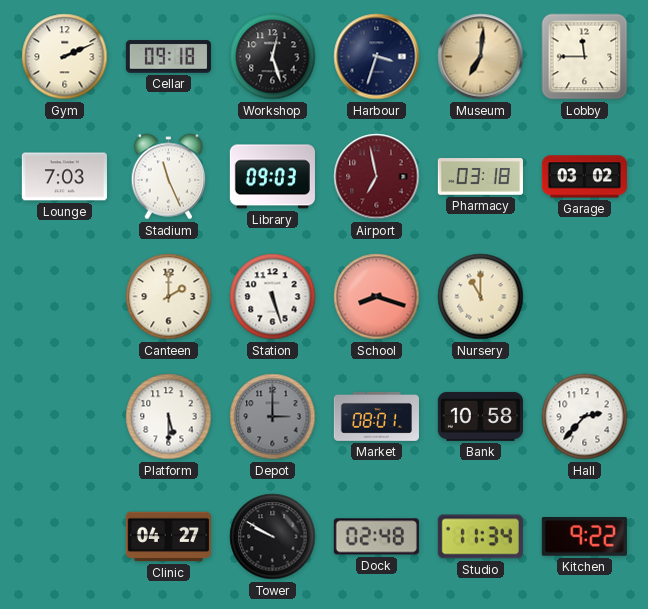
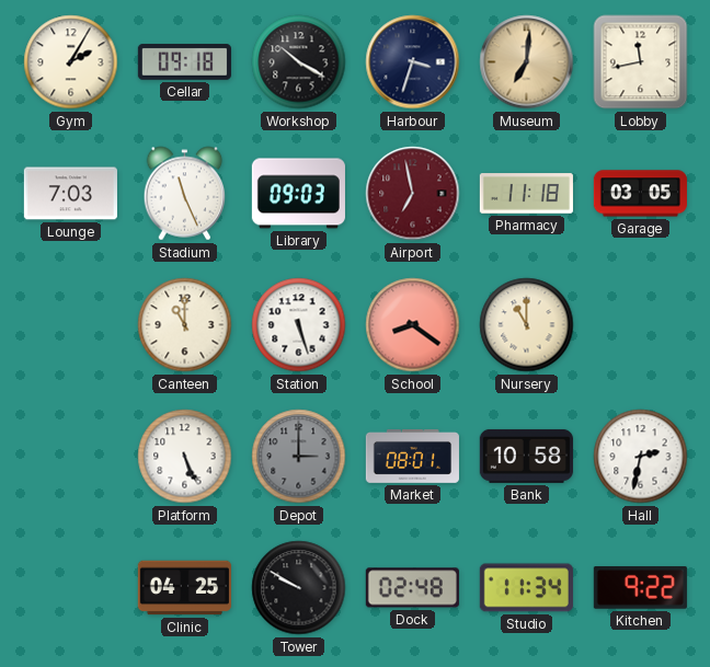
Gym: 2:11 -> 2:05 (71, 62)
Workshop: 12:27 -> 10:20 (299, 62)
Lobby: 11:45 -> 11:43 (641, 62)
Pharmacy: 03:18 -> 11:18 (526, 194)
Garage: 03:02 -> 03:05 (640, 194)
Canteen: 2:00 -> 11:00 (185, 325)
School: 8:18 -> 8:21 (413, 325)
Platform: 5:30 -> 5:26 (185, 457)
Hall: 2:37 -> 2:32 (641, 457)
Clinic: 04:27 -> 04:25 (184, 588)
